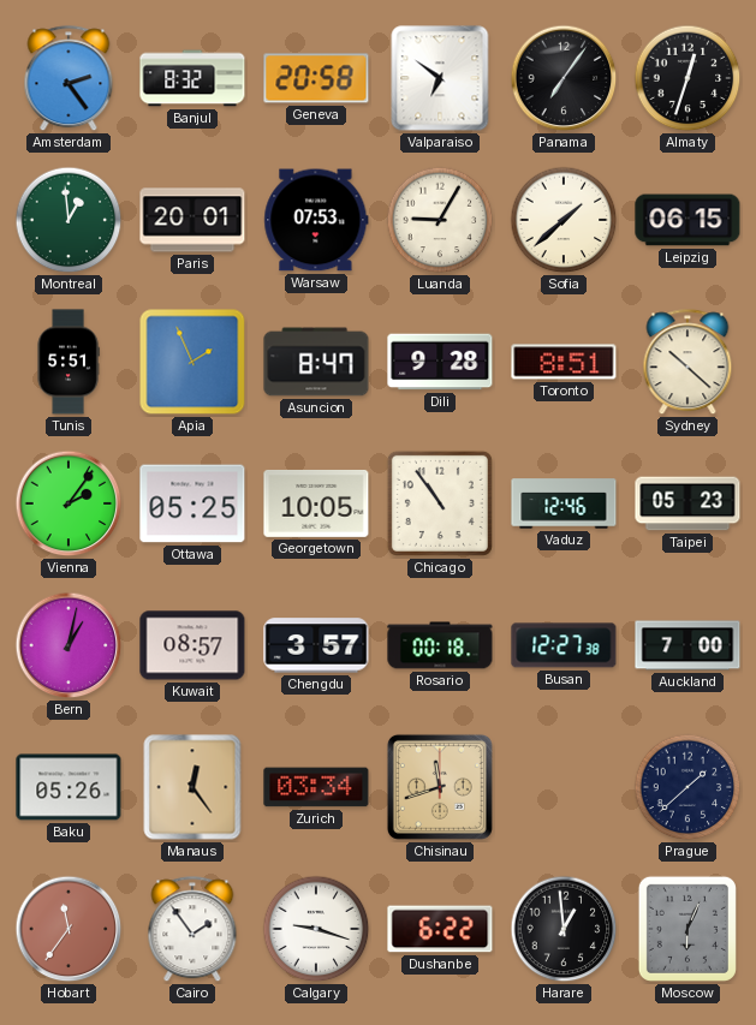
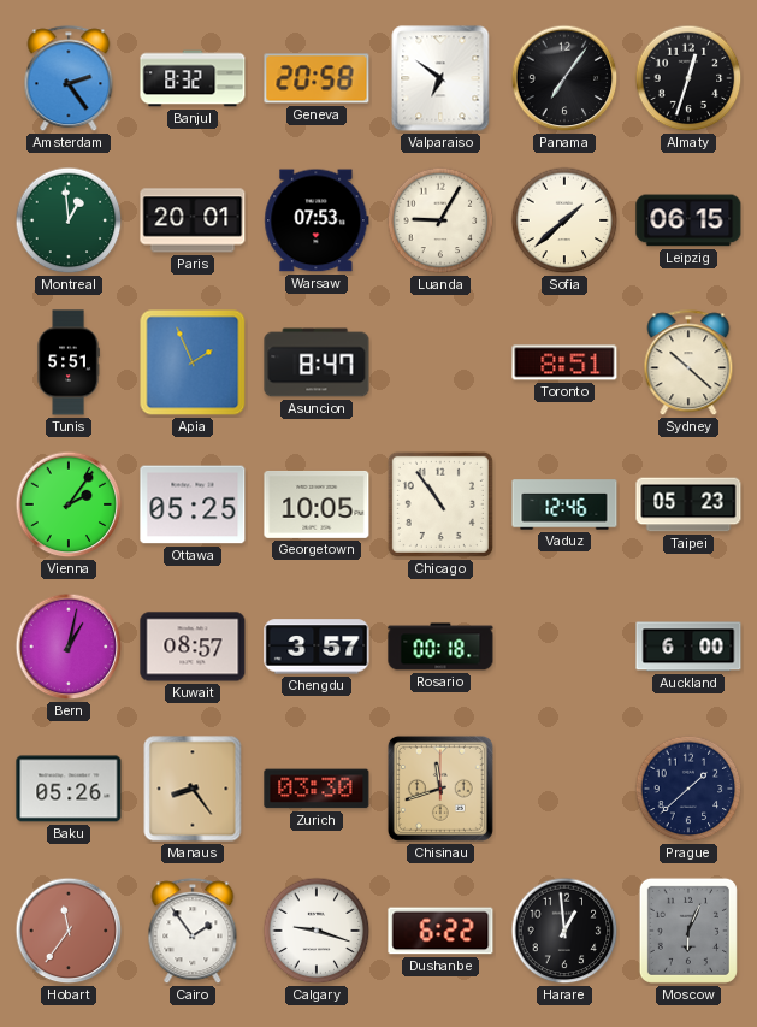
Dili: 9:28 -> none (440, 362)
Busan: 12:27 -> none (564, 645)
Auckland: 7:00 -> 6:00 (688, 647)
Manaus: 12:24 -> 8:24 (193, 789)
Zurich: 03:34 -> 03:30 (317, 789)
